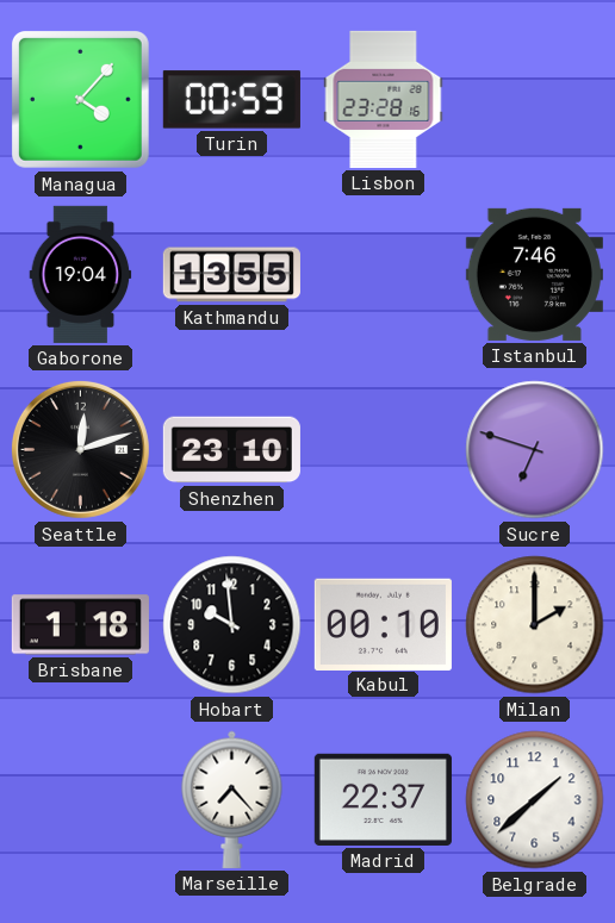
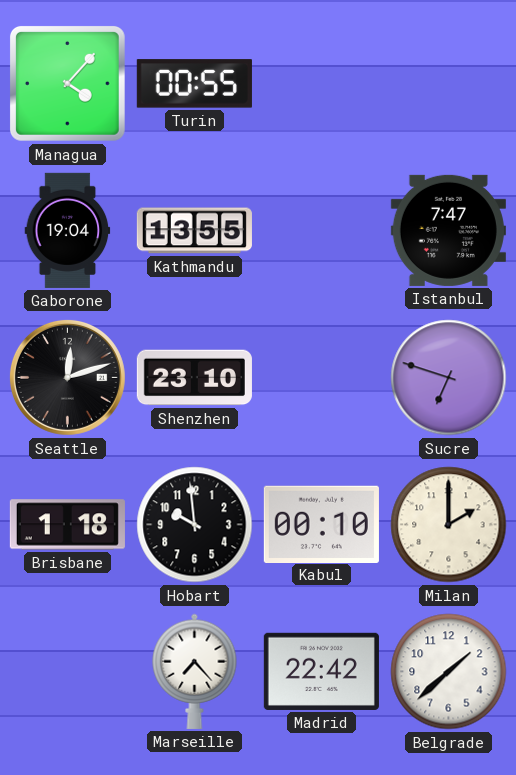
Turin: 00:59 -> 00:55 (194, 84)
Lisbon: 23:28 -> none (384, 99)
Istanbul: 7:46 -> 7:47 (448, 230)
Madrid: 22:37 -> 22:42 (321, 671)
